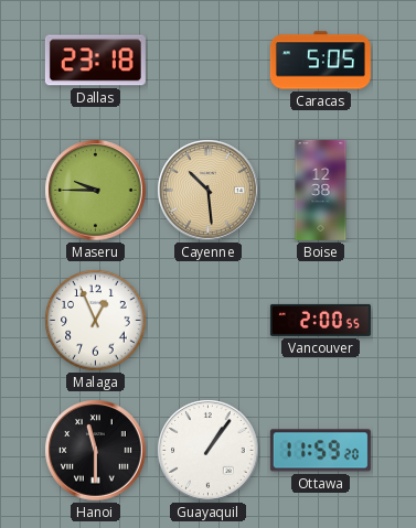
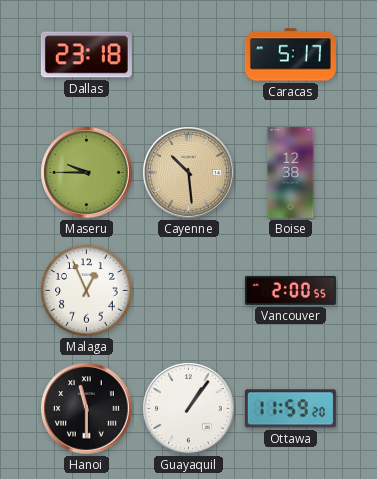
Caracas: 5:05 -> 5:17 (290, 55)
